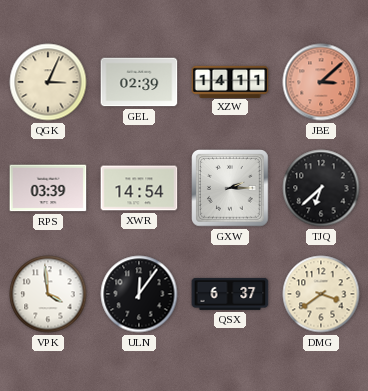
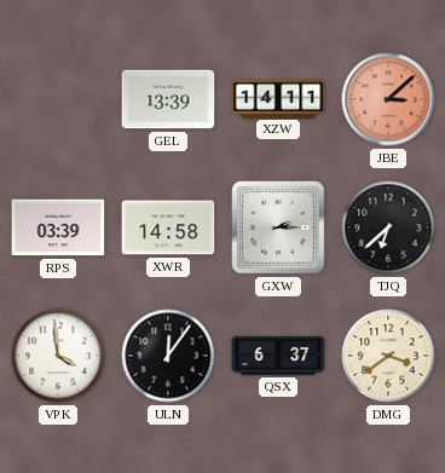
QGK: 3:04 -> none (48, 82)
GEL: 02:39 -> 13:39 (168, 99)
XWR: 14:54 -> 14:58 (168, 227)
